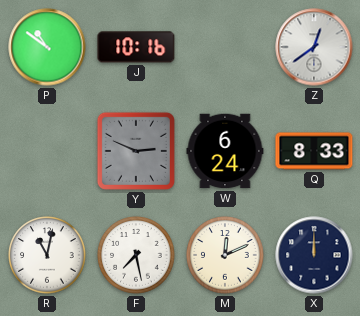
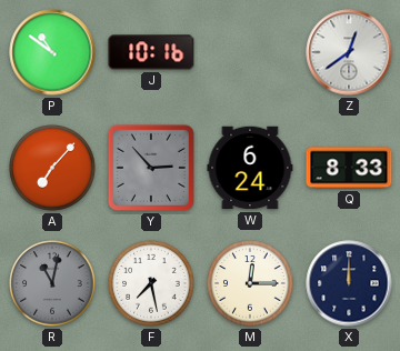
A: none -> 7:07 (52, 168)
Y: 2:49 -> 2:53 (151, 168)
R dial: white -> grey (52, 283)
M: 12:11 -> 12:15 (250, 283)
